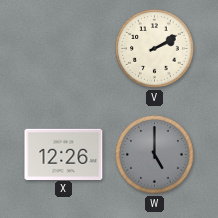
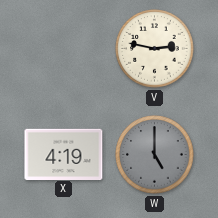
V: 2:10 -> 2:47 (155, 49)
X: 12:26 -> 4:19 (64, 154)
